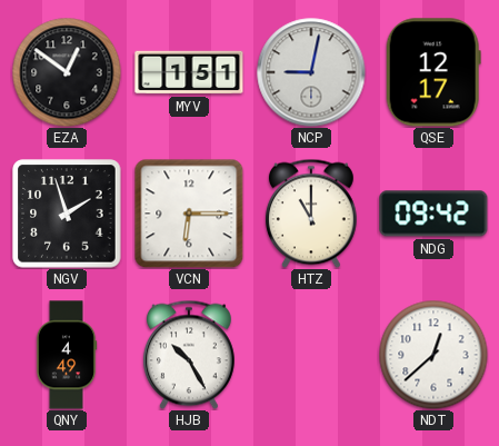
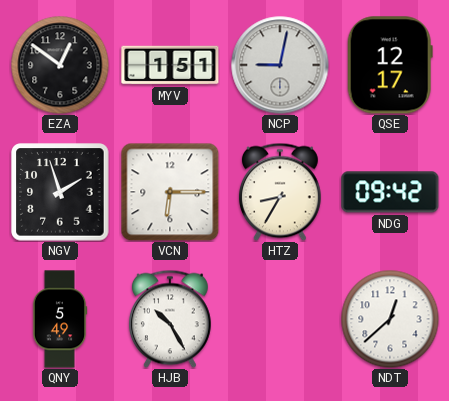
HTZ: 11:00 -> 8:35 (280, 192)
QNY: 4:49 -> 5:49 (60, 319)
